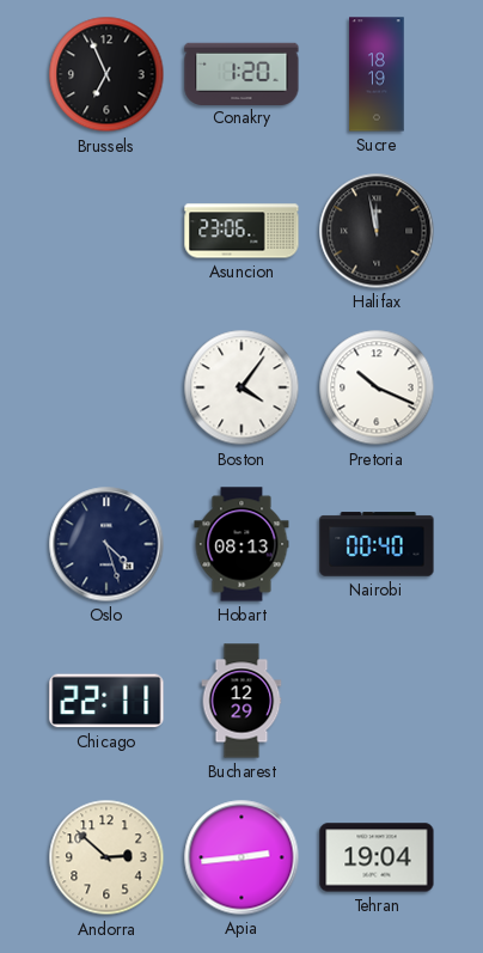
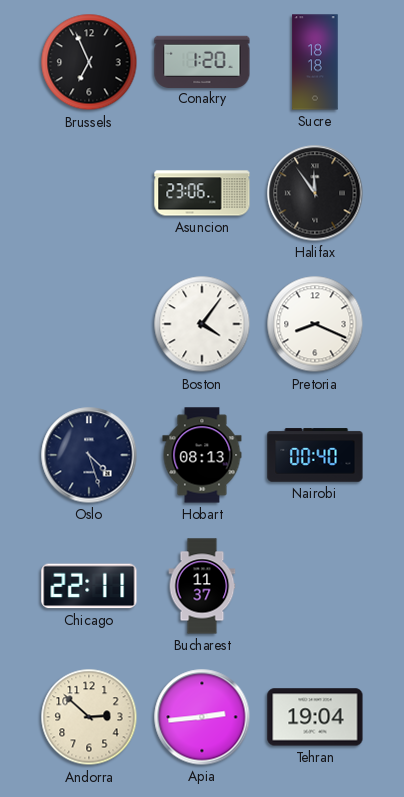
Sucre: 18:19 -> 18:18 (315, 62)
Halifax: 11:58 -> 11:54 (315, 193)
Pretoria: 10:19 -> 8:19 (315, 324)
Bucharest: 12:29 -> 11:37 (202, 586)
